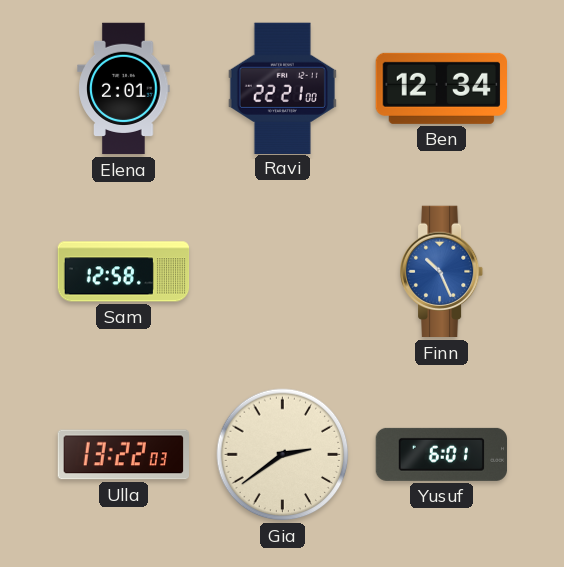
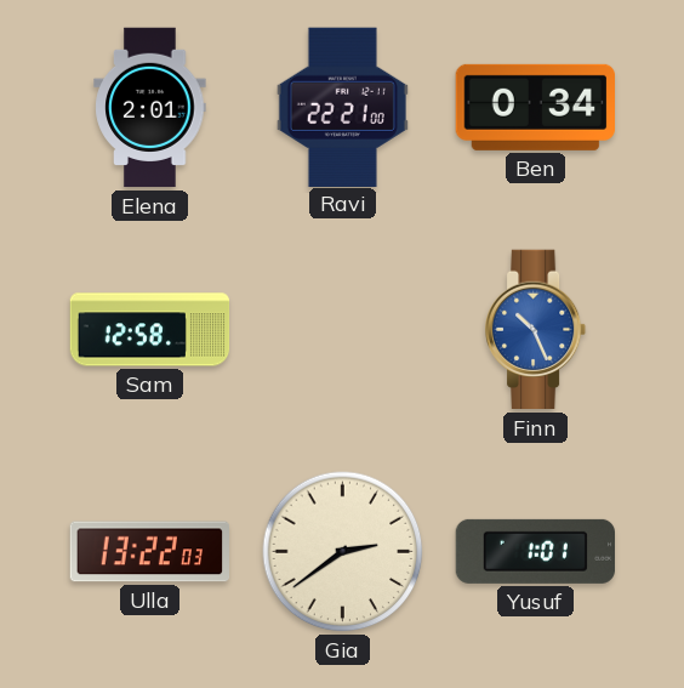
Ben: 12:34 -> 0:34 (535, 107)
Yusuf: 6:01 -> 1:01 (535, 551)
